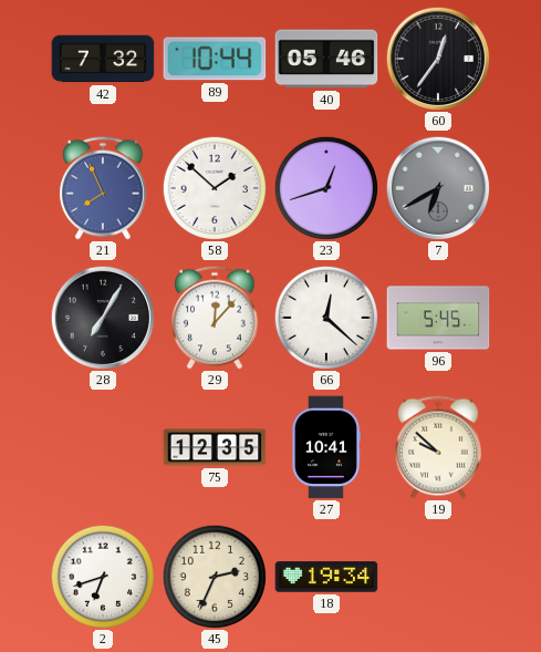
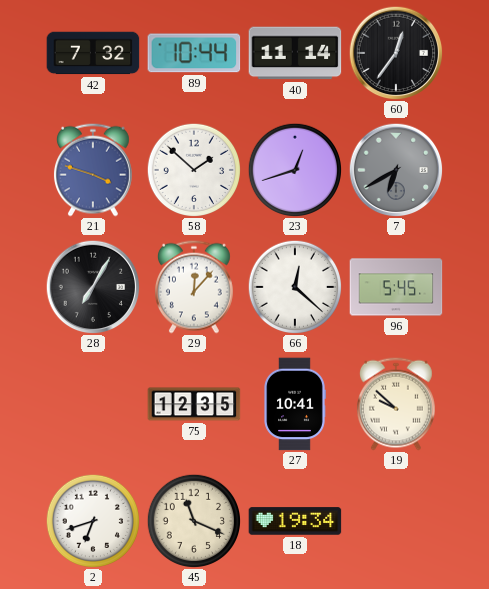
40: 05:46 -> 11:14 (295, 53)
21: 7:56 -> 3:48 (93, 170)
45: 2:34 -> 11:19 (193, 520)
